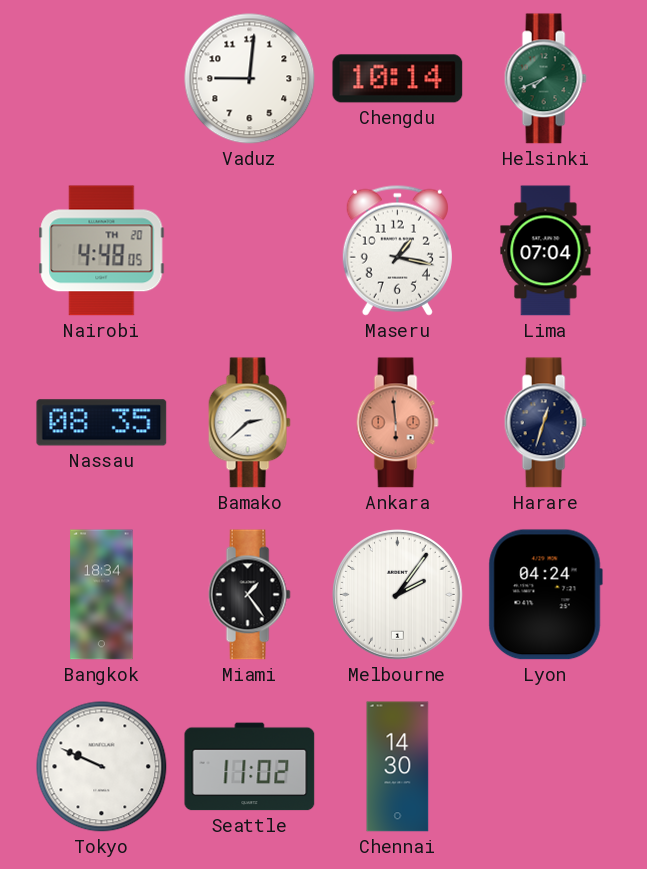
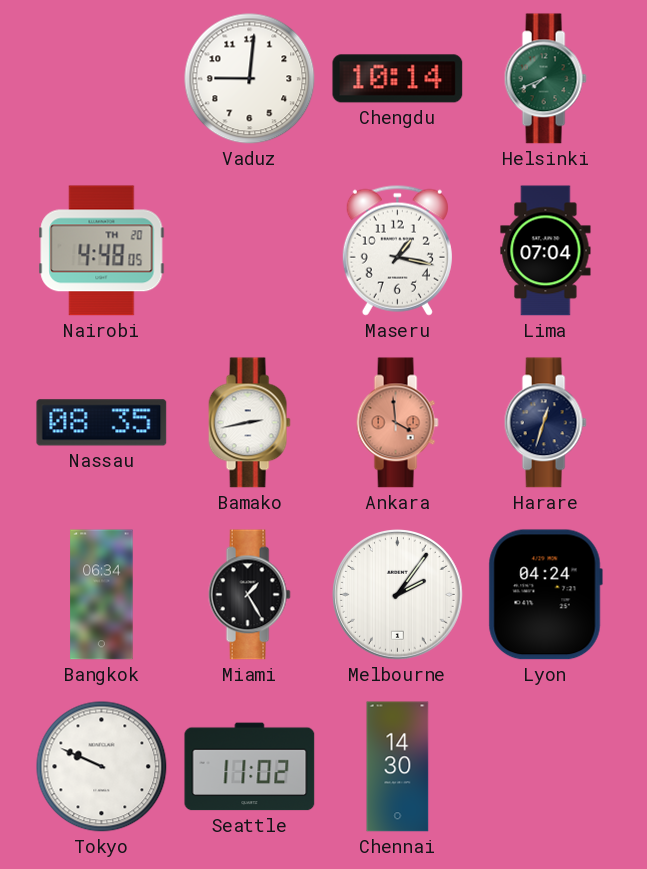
Bamako: 2:38 -> 2:43 (249, 423)
Ankara: 5:59 -> 3:59 (397, 423)
Bangkok: 18:34 -> 06:34 (102, 595)
Miami: 1:24 -> 1:25 (249, 595)
